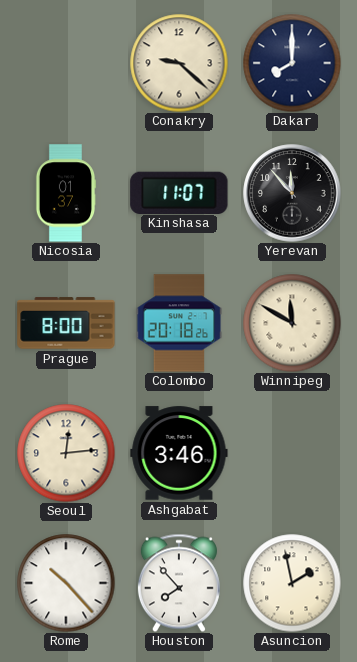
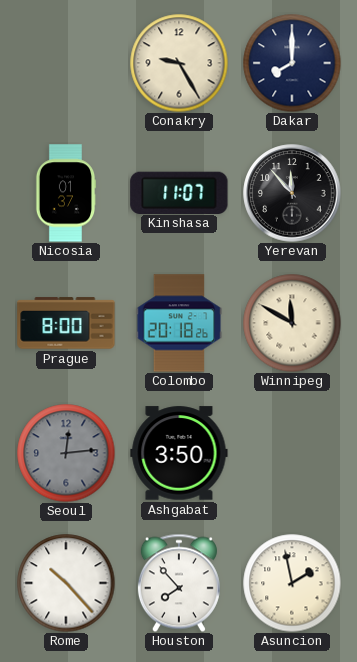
Conakry: 9:22 -> 9:25 (179, 63)
Seoul dial: cream -> grey (66, 453)
Ashgabat: 3:46 -> 3:50 (179, 453)
